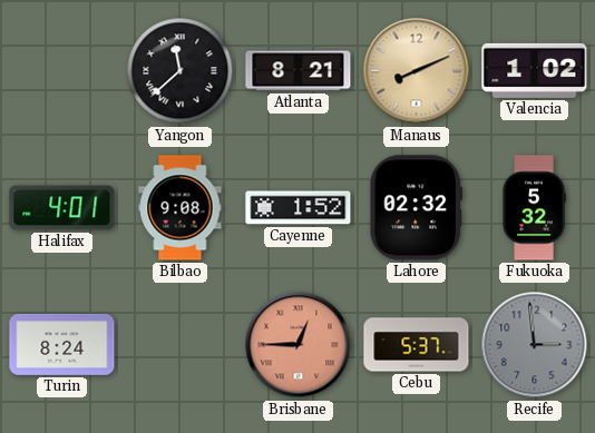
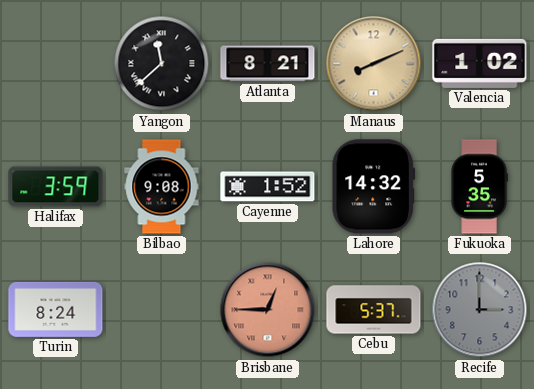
Halifax: 4:01 -> 3:59 (56, 187)
Lahore: 02:32 -> 14:32 (373, 187)
Fukuoka: 5:32 -> 5:35 (479, 187)
Recife: 2:59 -> 3:00 (480, 310)
